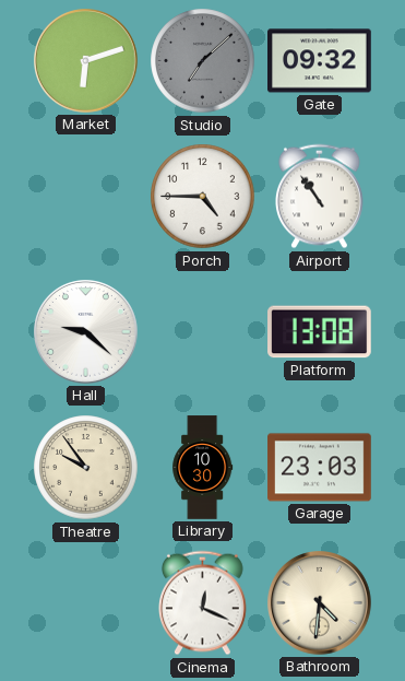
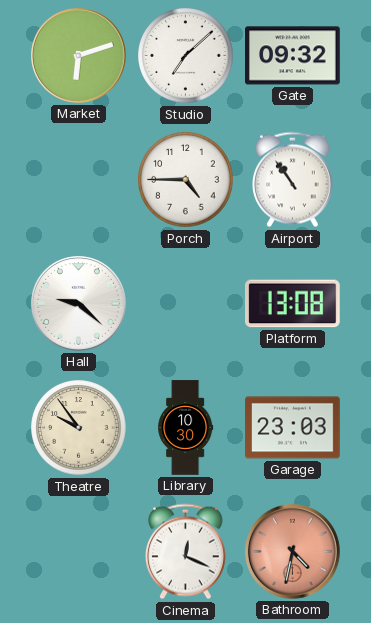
Studio dial: grey -> white (186, 56)
Bathroom: 4:31 -> 4:32 (293, 552)
Bathroom dial: cream -> salmon (293, 552)
